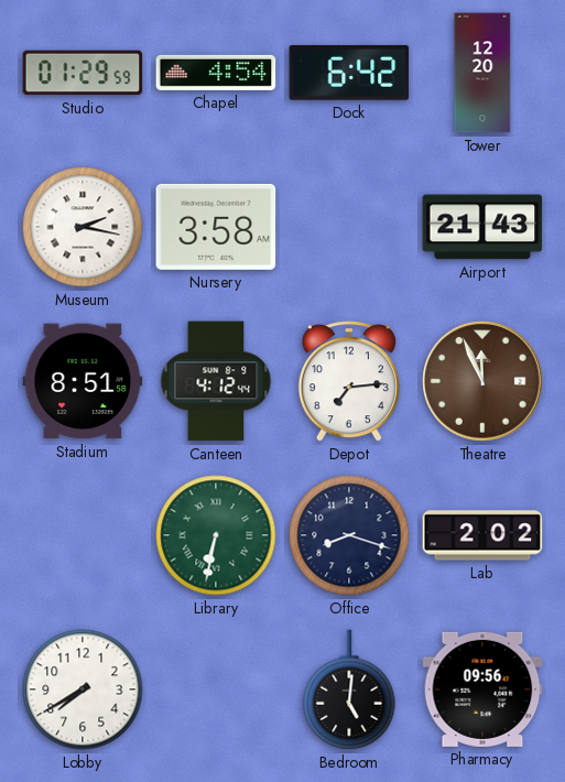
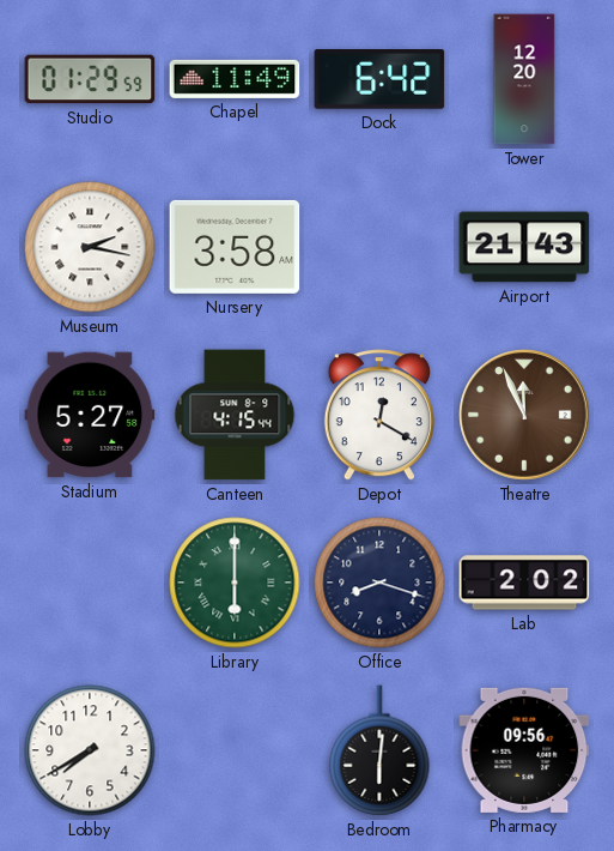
Chapel: 4:54 -> 11:49 (235, 79)
Stadium: 8:51 -> 5:27 (90, 415)
Canteen: 4:12 -> 4:15 (235, 415)
Depot: 7:14 -> 12:20 (379, 415)
Library: 6:32 -> 6:00 (235, 583)
Bedroom: 5:01 -> 6:01 (379, 750)
